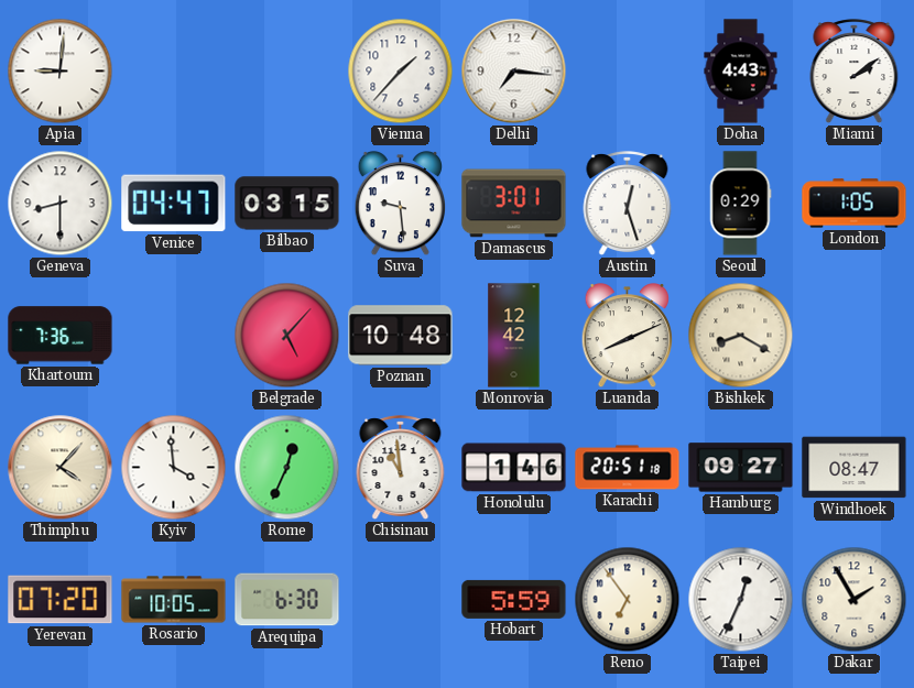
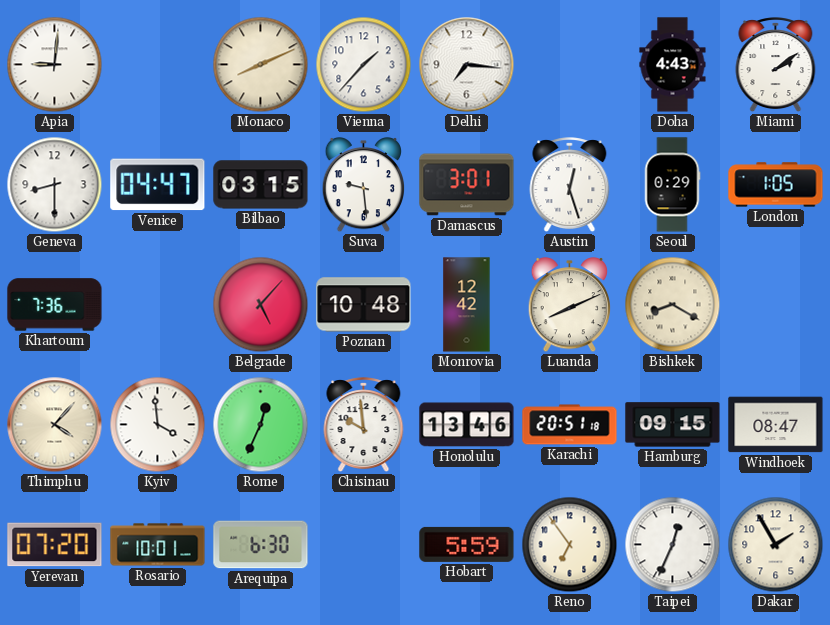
Monaco: none -> 8:11 (261, 65)
Chisinau: 10:59 -> 9:59 (364, 425)
Honolulu: 1:46 -> 13:46 (467, 425)
Hamburg: 09:27 -> 09:15 (673, 425)
Rosario: 10:05 -> 10:01 (158, 545)
